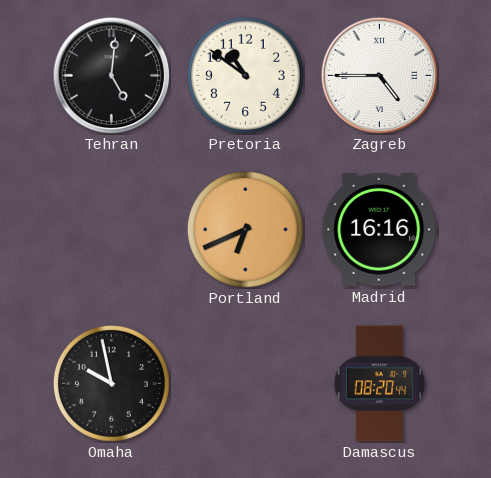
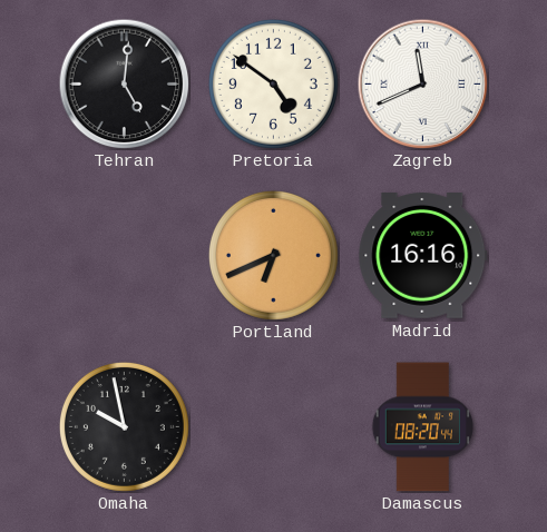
Pretoria: 10:51 -> 4:51 (273, 83)
Zagreb: 4:45 -> 11:41 (422, 83)
